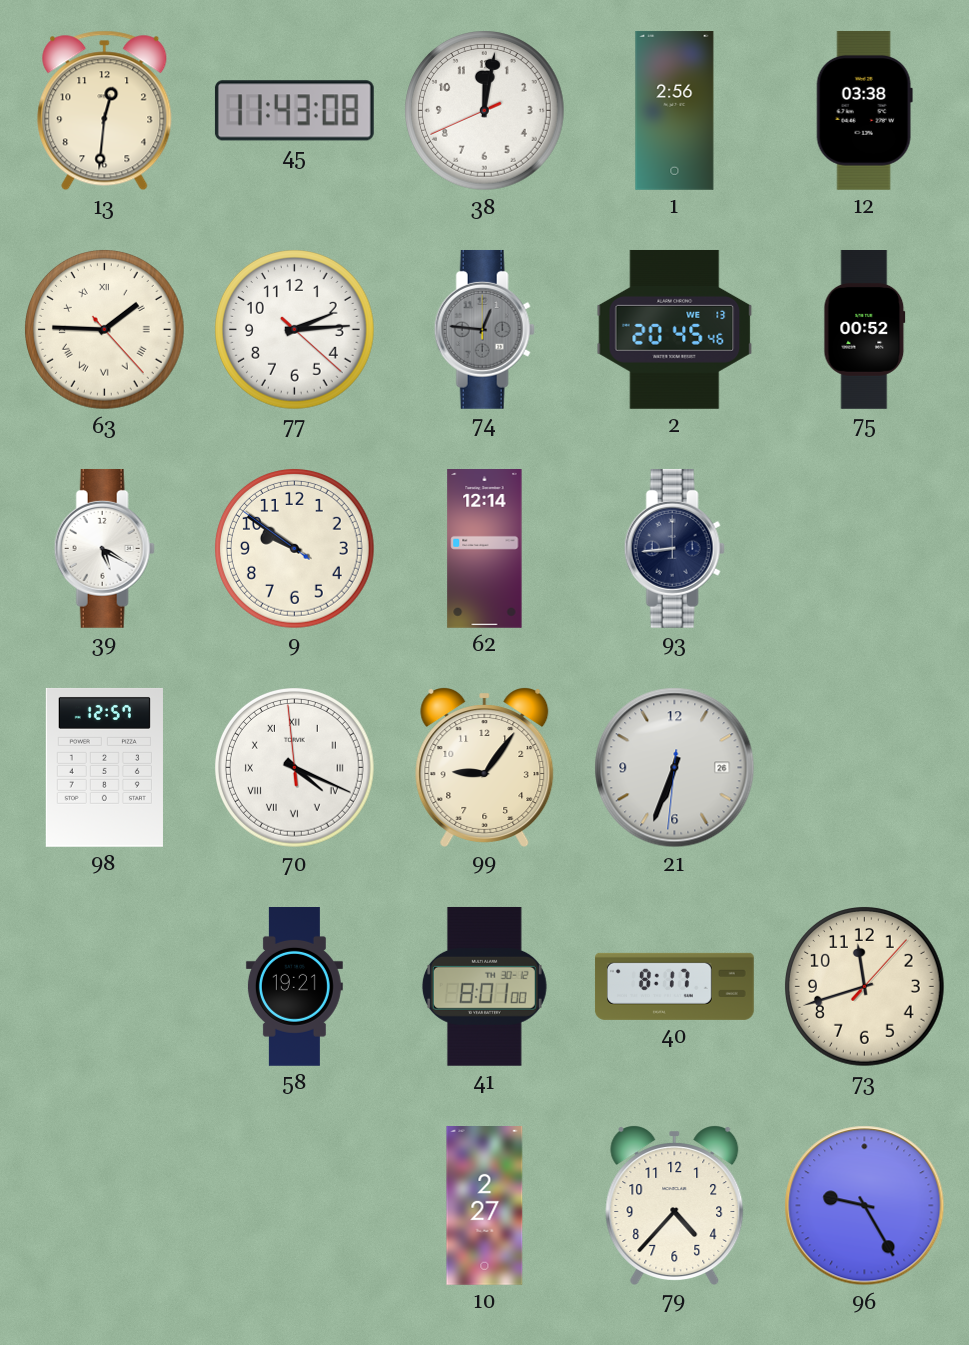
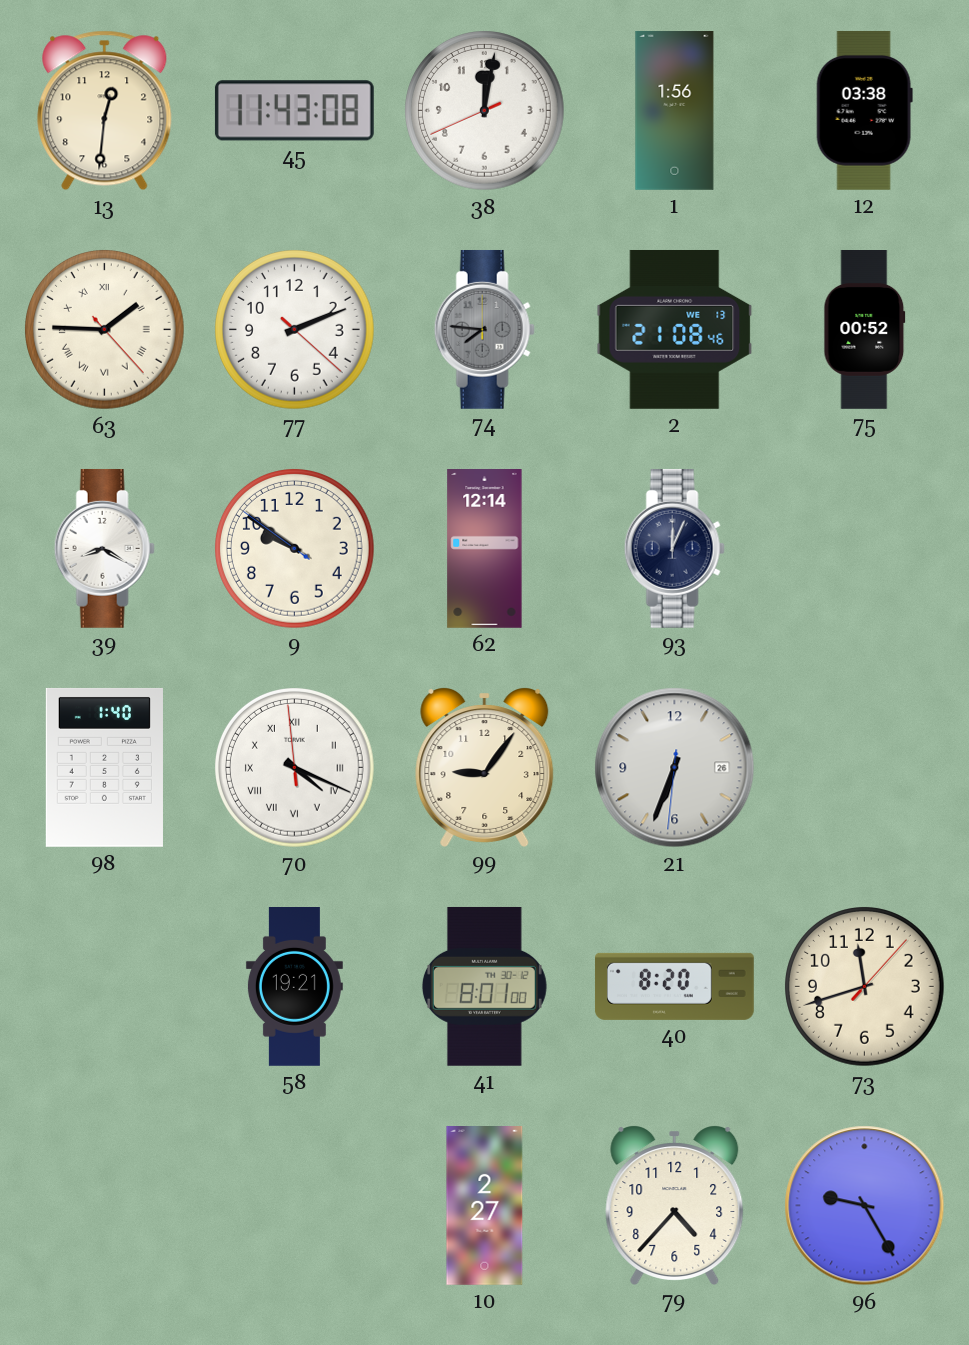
1: 2:56 -> 1:56 (675, 111)
77: 2:14 -> 2:11 (295, 330)
74: 12:46 -> 7:46 (484, 329)
2: 20:45 -> 21:08 (675, 329)
39: 5:20 -> 8:20 (104, 548)
93: 8:44 -> 12:04 (674, 548)
98: 12:57 -> 1:40 (104, 767)
40: 8:17 -> 8:20 (674, 986)
